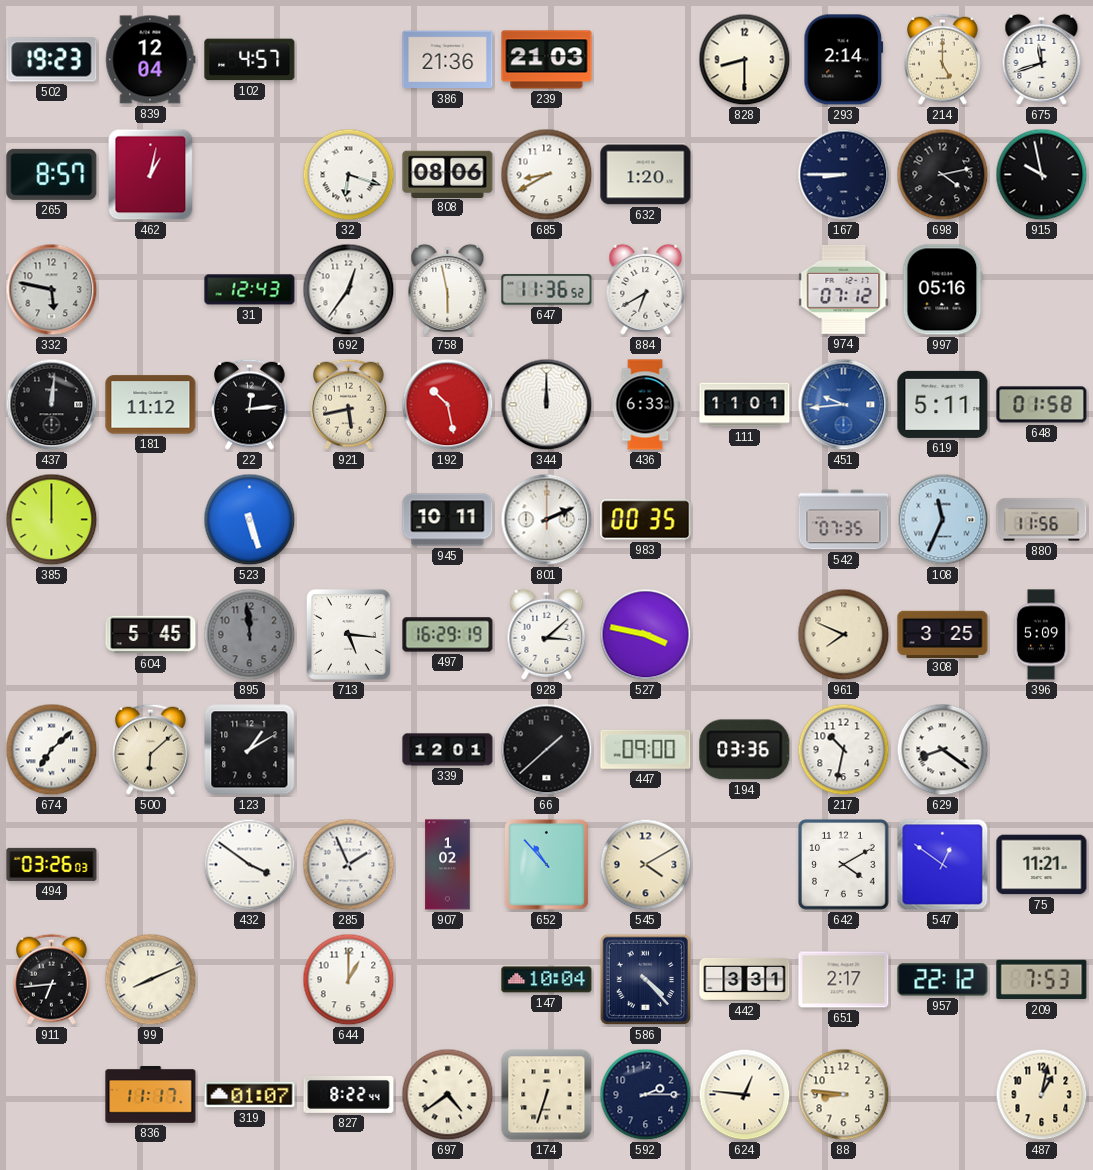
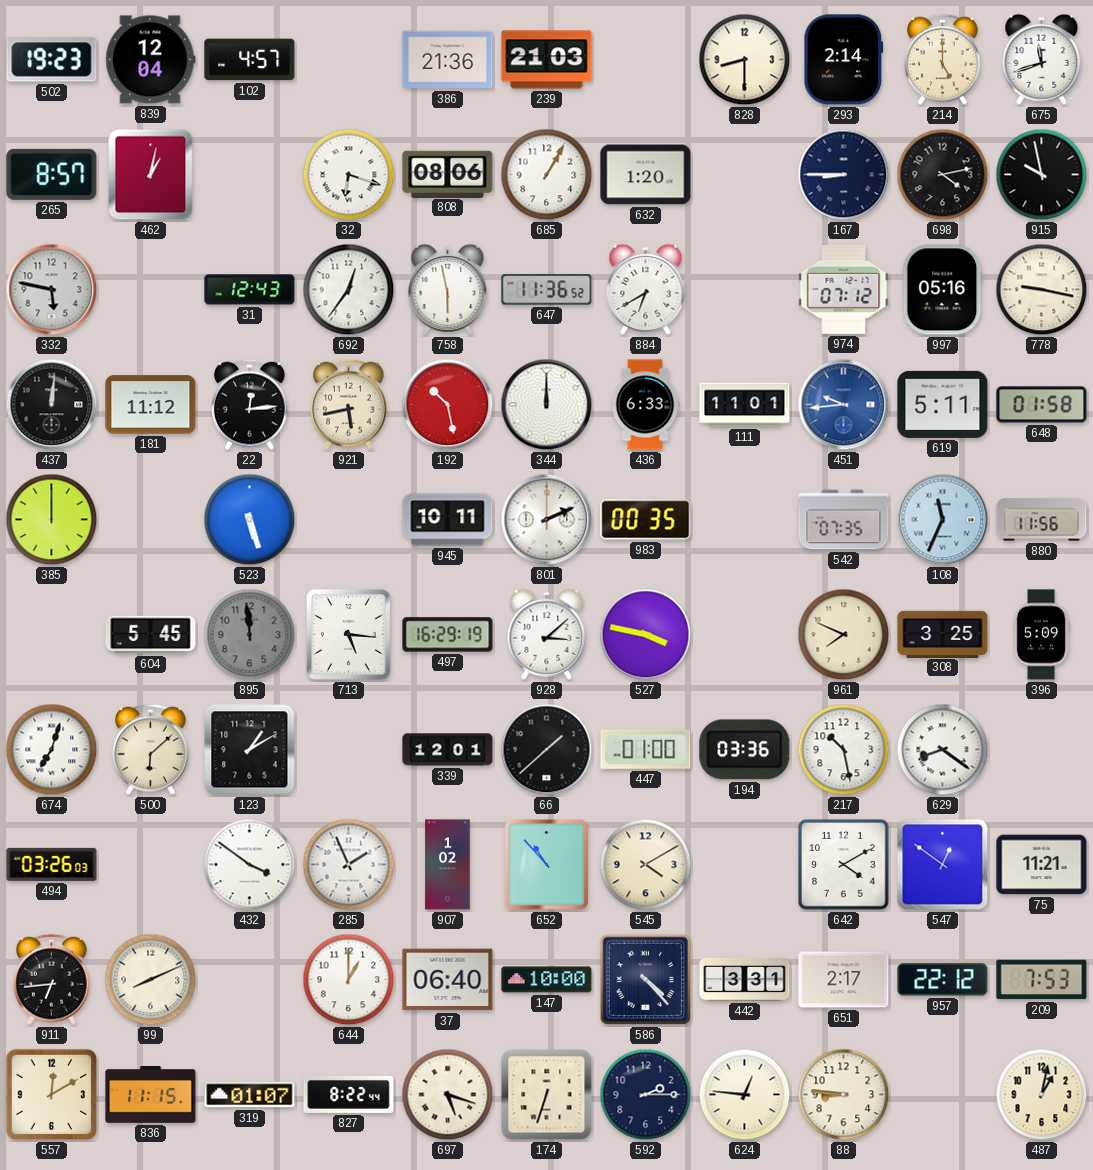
685: 8:40 -> 1:05 (547, 175)
778: none -> 9:17 (1042, 290)
674: 7:08 -> 7:03 (52, 750)
447: 09:00 -> 01:00 (646, 749)
217: 10:32 -> 10:28 (844, 750)
37: none -> 06:40 (448, 980)
147: 10:04 -> 10:00 (547, 980)
557: none -> 12:10 (52, 1095)
836: 11:17 -> 11:15 (151, 1095)
697: 4:39 -> 5:18 (448, 1095)
